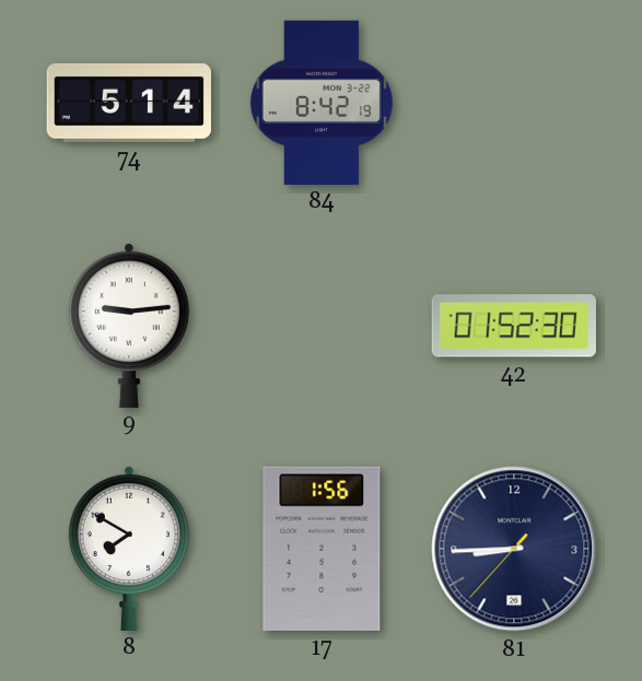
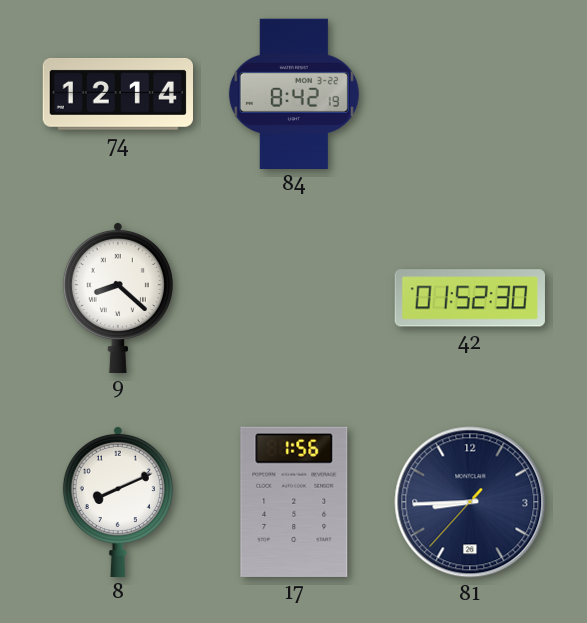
74: 5:14 -> 12:14 (117, 94)
9: 9:14 -> 8:22 (118, 297)
8: 7:50 -> 8:11 (118, 501)
